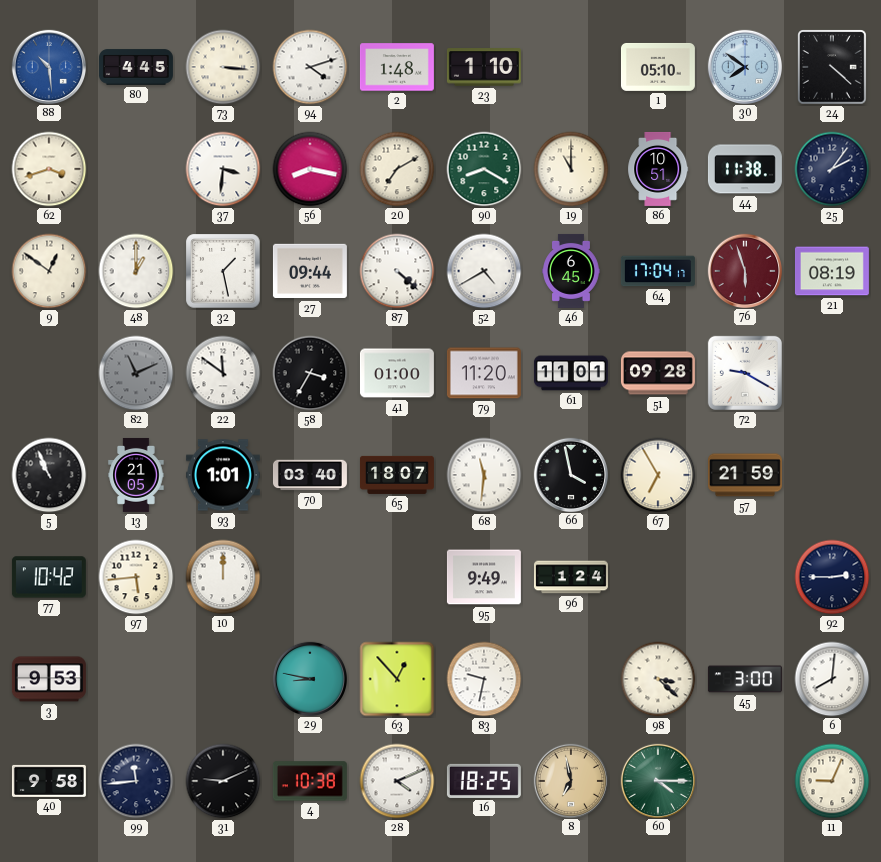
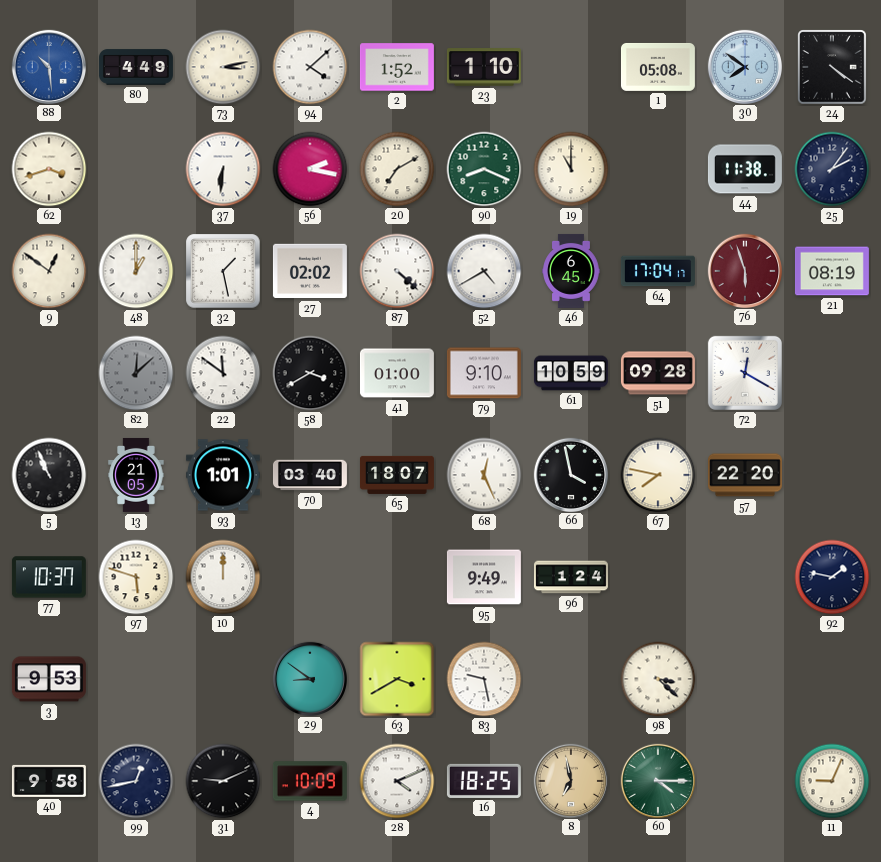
80: 4:45 -> 4:49 (136, 67)
73: 3:16 -> 3:13 (223, 67)
94: 4:12 -> 4:08 (310, 67)
2: 1:48 -> 1:52 (397, 67)
1: 05:10 -> 05:08 (658, 67)
24: 4:22 -> 4:21 (832, 67)
37: 3:31 -> 6:31 (223, 169)
56: 8:17 -> 2:17 (310, 169)
90: 8:20 -> 8:19 (484, 169)
86: 10:51 -> none (658, 169)
27: 09:44 -> 02:02 (310, 271)
82: 11:11 -> 12:08 (136, 373)
58: 3:35 -> 3:40 (310, 373)
79: 11:20 -> 9:10 (484, 373)
61: 11:01 -> 10:59 (571, 373)
72: 9:20 -> 12:20 (745, 373)
68: 11:31 -> 12:26 (484, 475)
67: 6:55 -> 7:47 (658, 475)
57: 21:59 -> 22:20 (745, 475)
77: 10:42 -> 10:37 (49, 577)
97: 5:44 -> 5:48 (136, 577)
92: 2:45 -> 1:47 (832, 577)
29: 8:47 -> 8:51 (309, 678)
63: 12:53 -> 3:40 (397, 679)
83: 9:32 -> 9:28 (484, 679)
45: 3:00 -> none (745, 679)
6: 8:01 -> none (832, 679)
99: 11:44 -> 12:43 (136, 781)
4: 10:38 -> 10:09 (310, 781)
